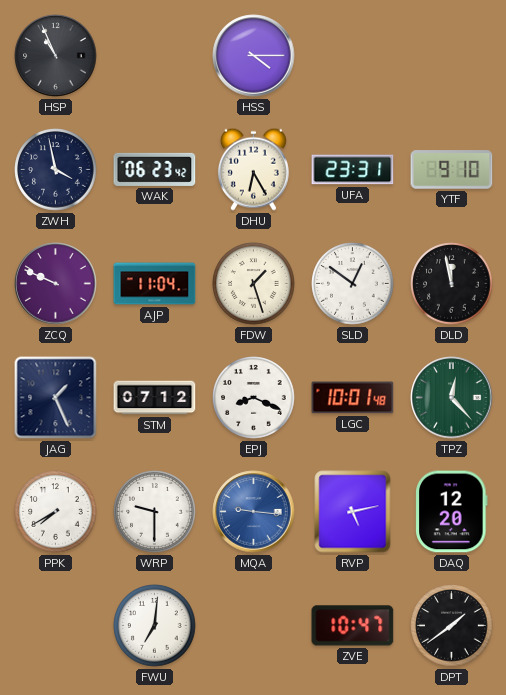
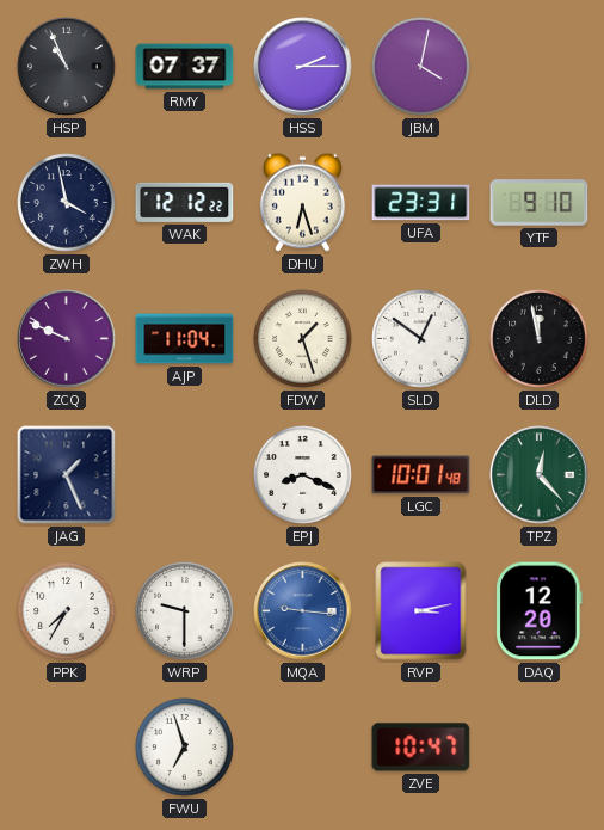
RMY: none -> 07:37 (185, 67)
HSS: 4:15 -> 2:15 (303, 67)
JBM: none -> 4:02 (421, 67)
WAK: 06:23 -> 12:12 (185, 202)
DHU: 6:25 -> 6:27 (302, 202)
STM: 07:12 -> none (155, 398)
PPK: 7:40 -> 7:35 (67, 611)
RVP: 5:13 -> 3:13 (421, 611)
FWU: 7:01 -> 6:57 (185, 748)
DPT: 1:39 -> none (452, 626)
